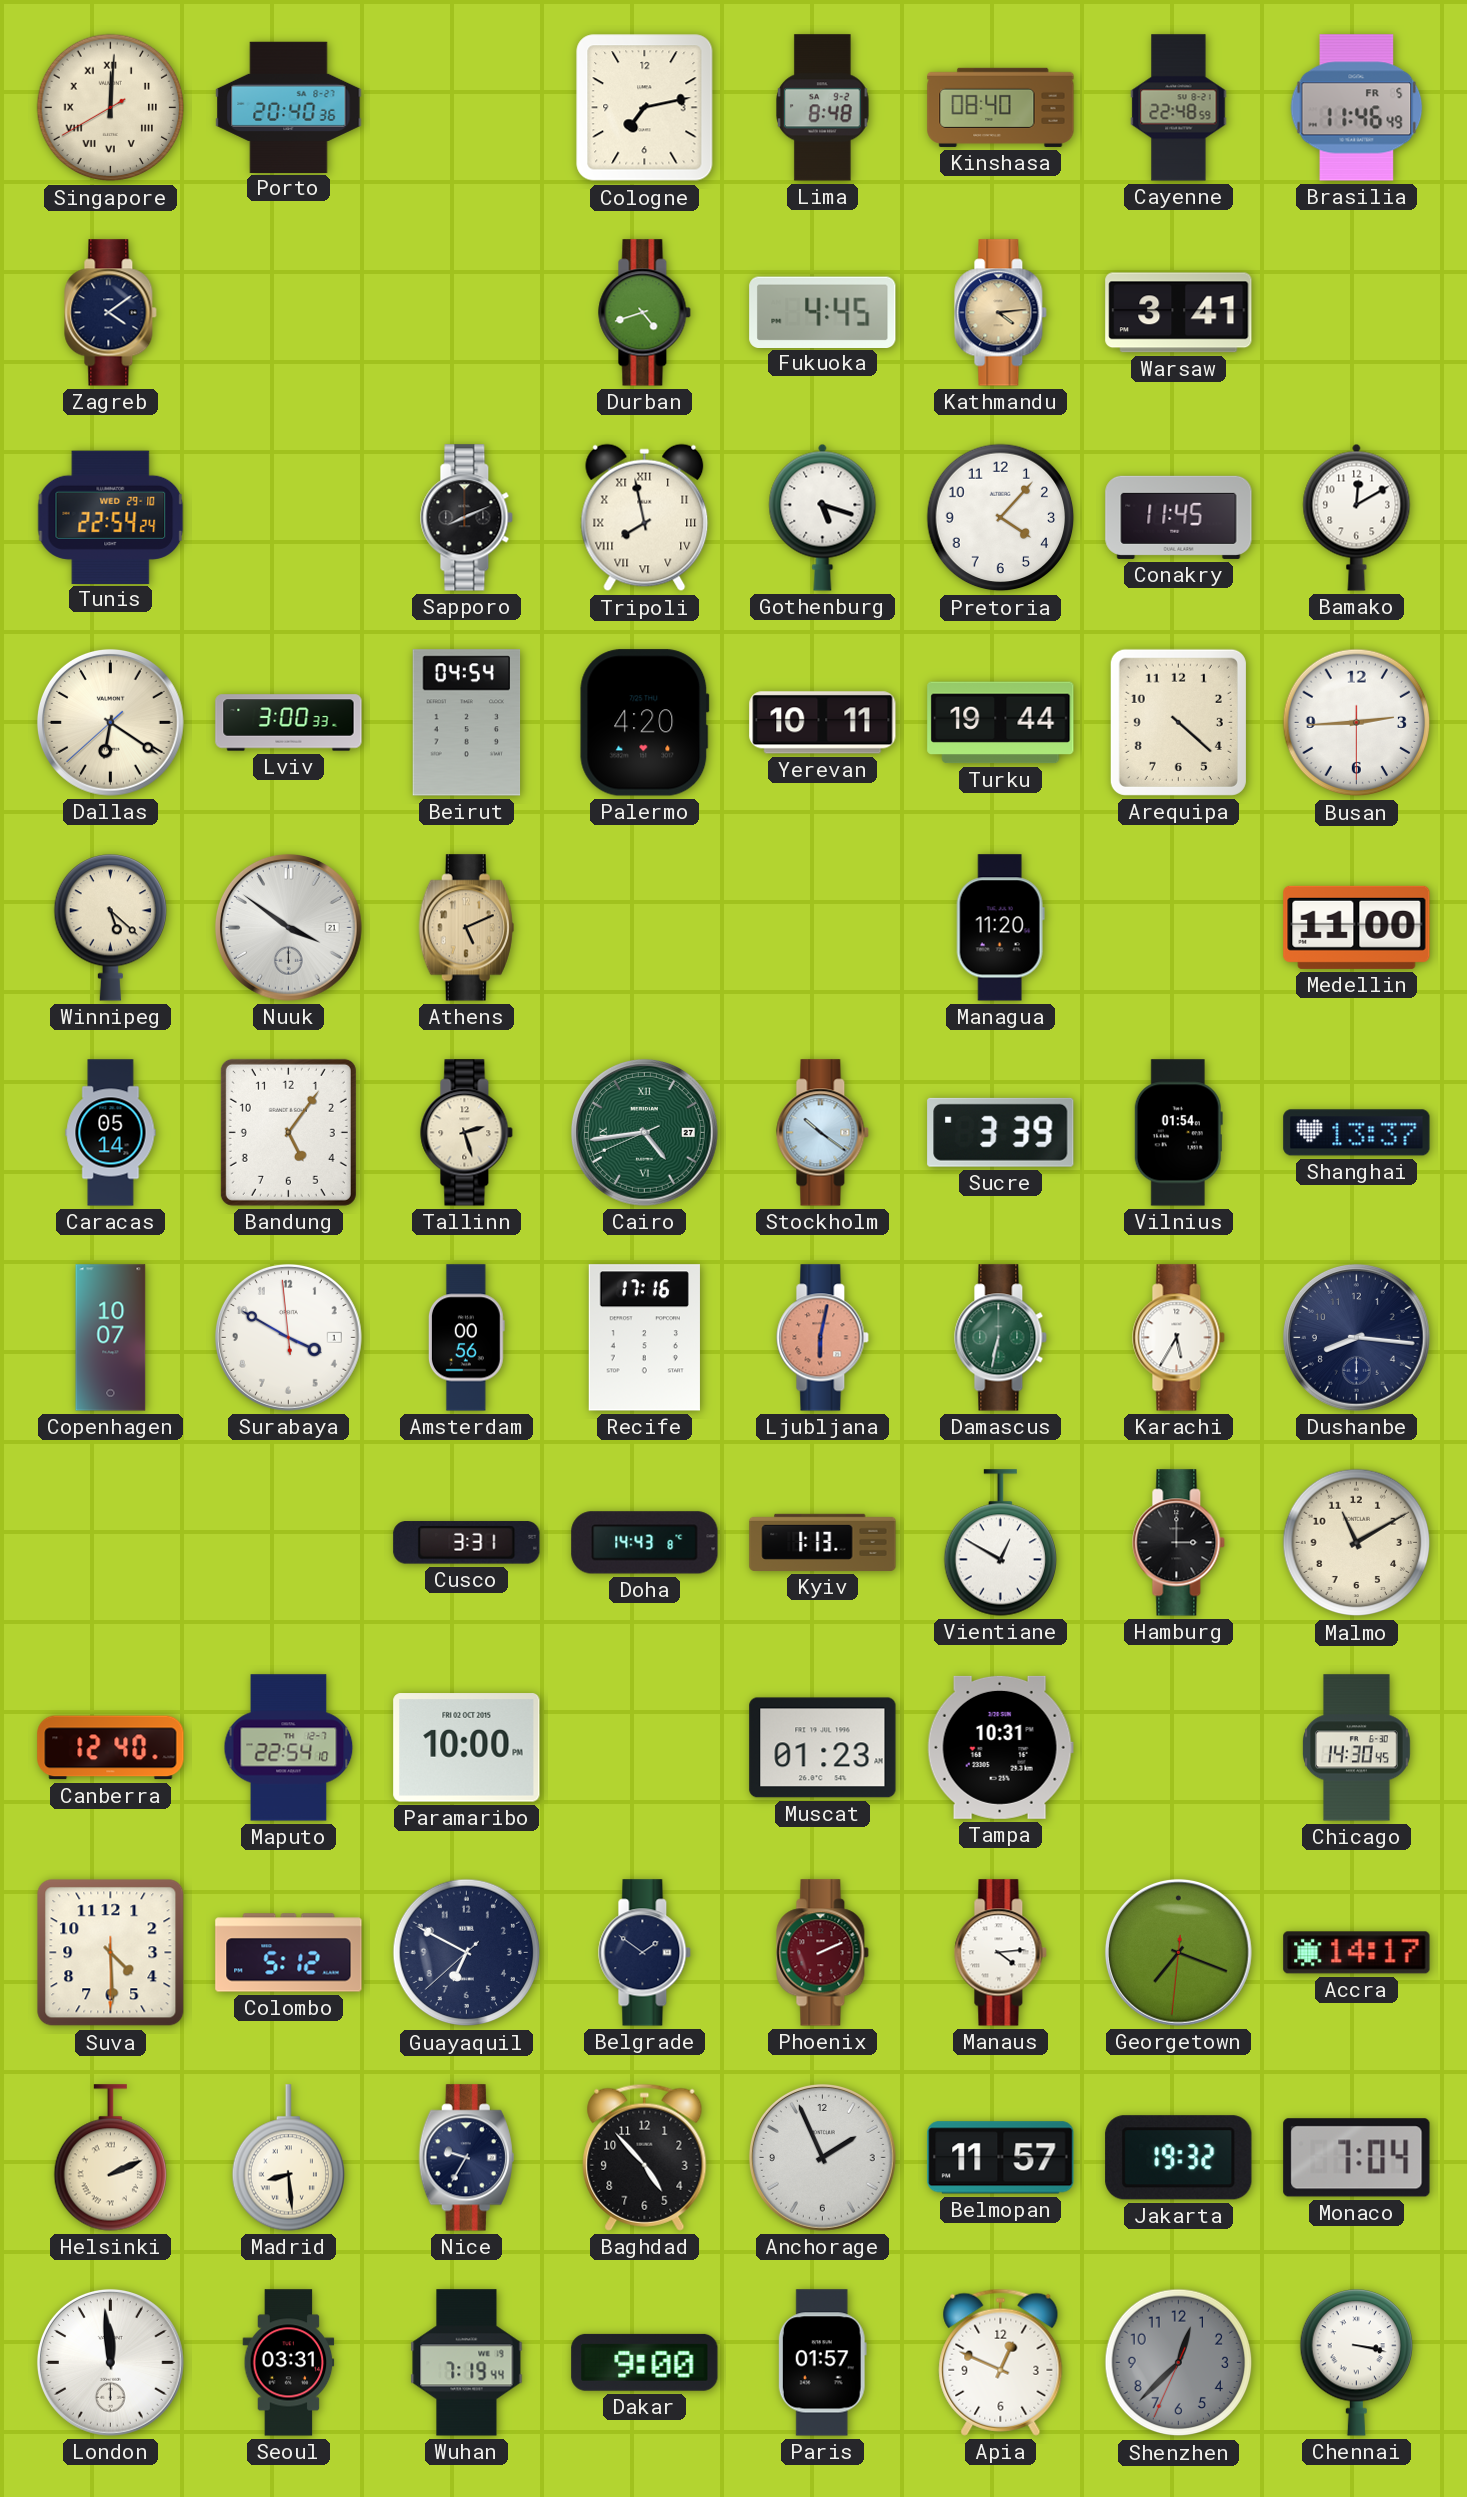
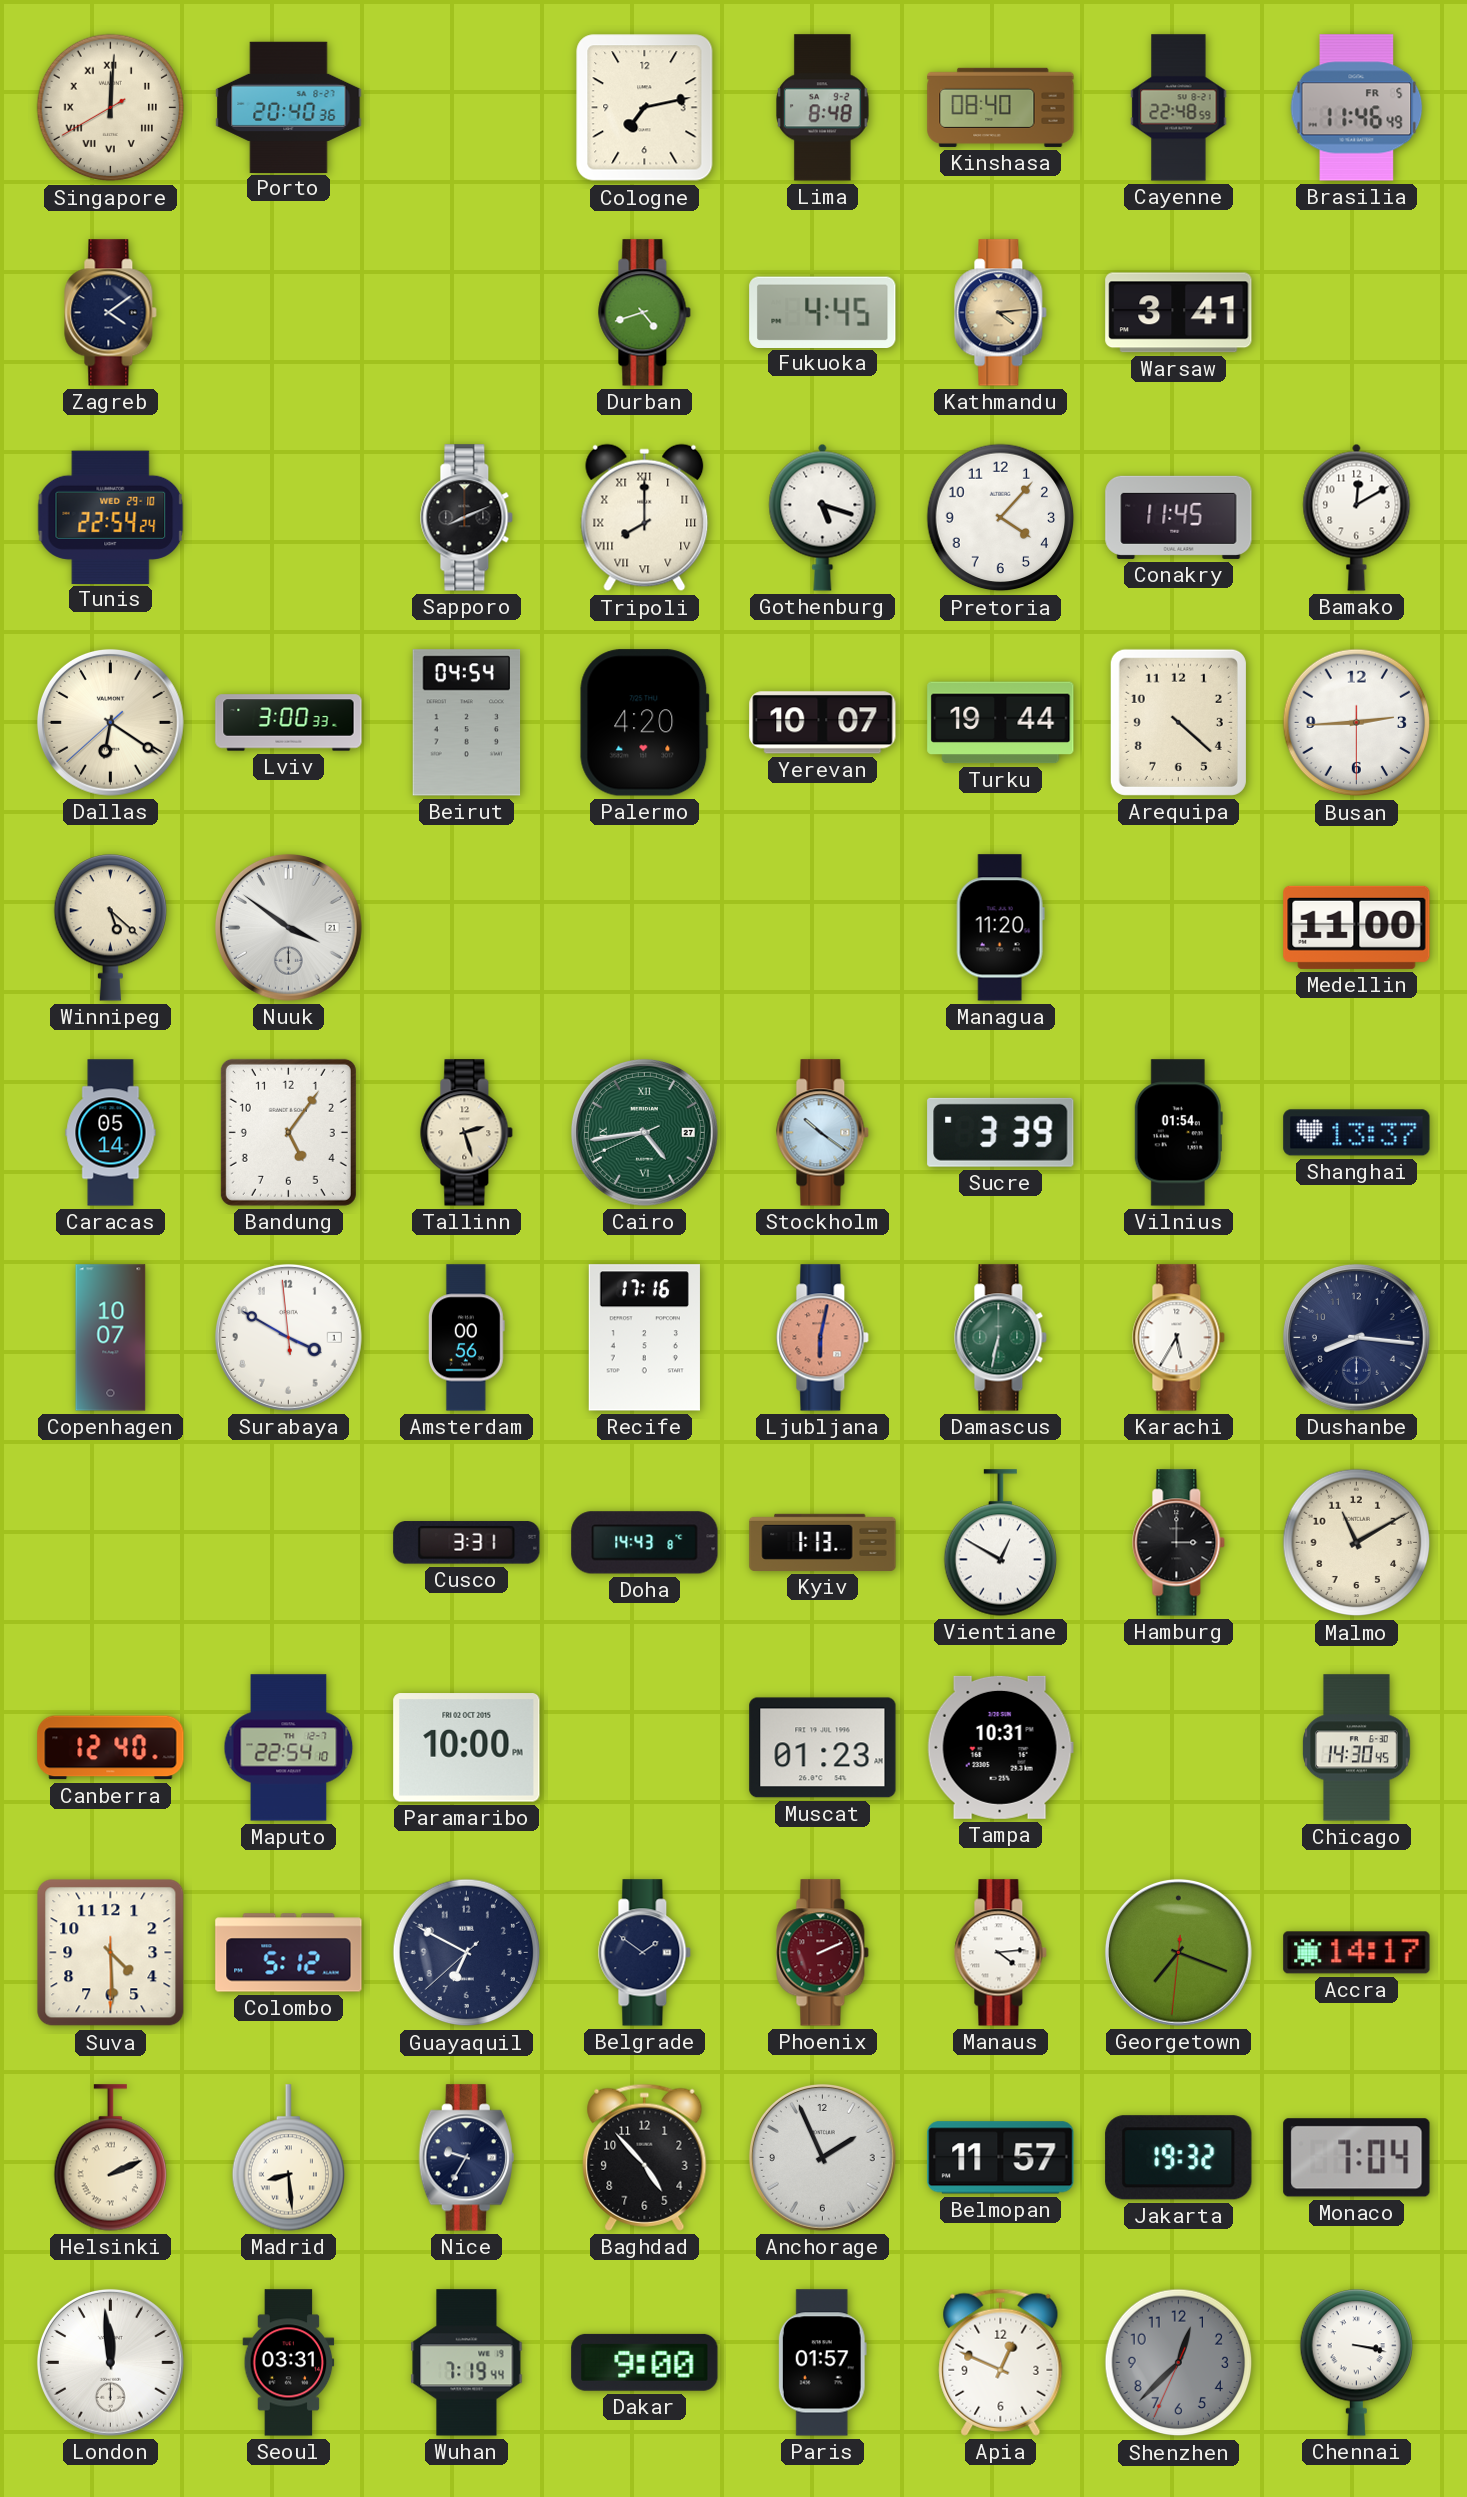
Tripoli: 7:58 -> 8:00 (645, 518)
Yerevan: 10:11 -> 10:07 (823, 723)
Athens: 5:11 -> none (466, 928)
